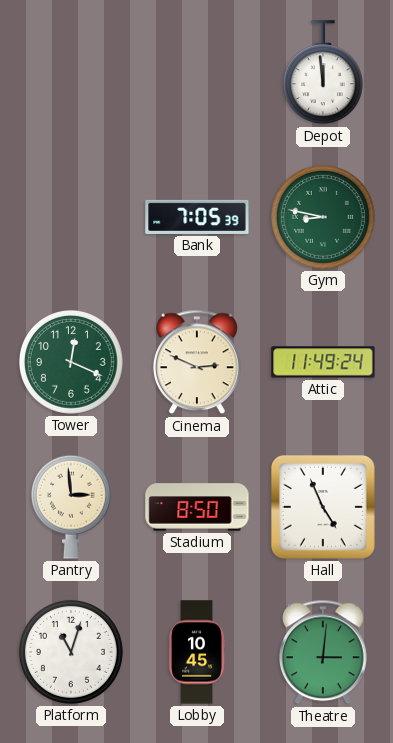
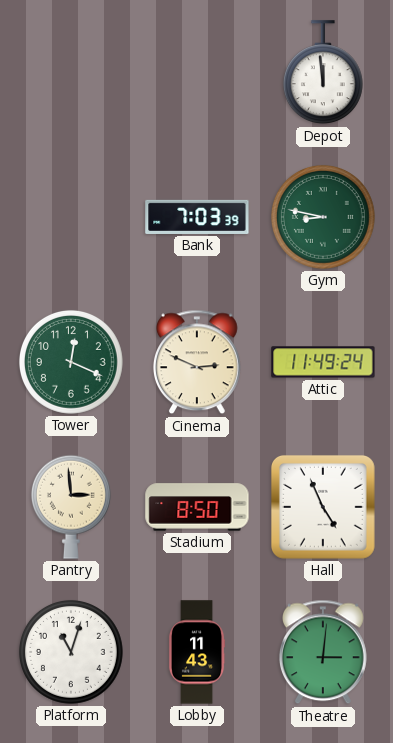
Bank: 7:05 -> 7:03 (197, 217)
Lobby: 10:45 -> 11:43 (197, 652)
